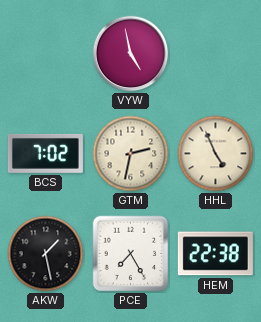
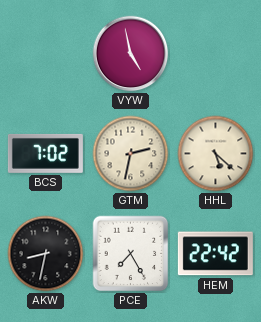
HHL: 4:56 -> 5:22 (216, 154)
AKW: 1:28 -> 8:32 (46, 254)
HEM: 22:38 -> 22:42 (215, 254)
